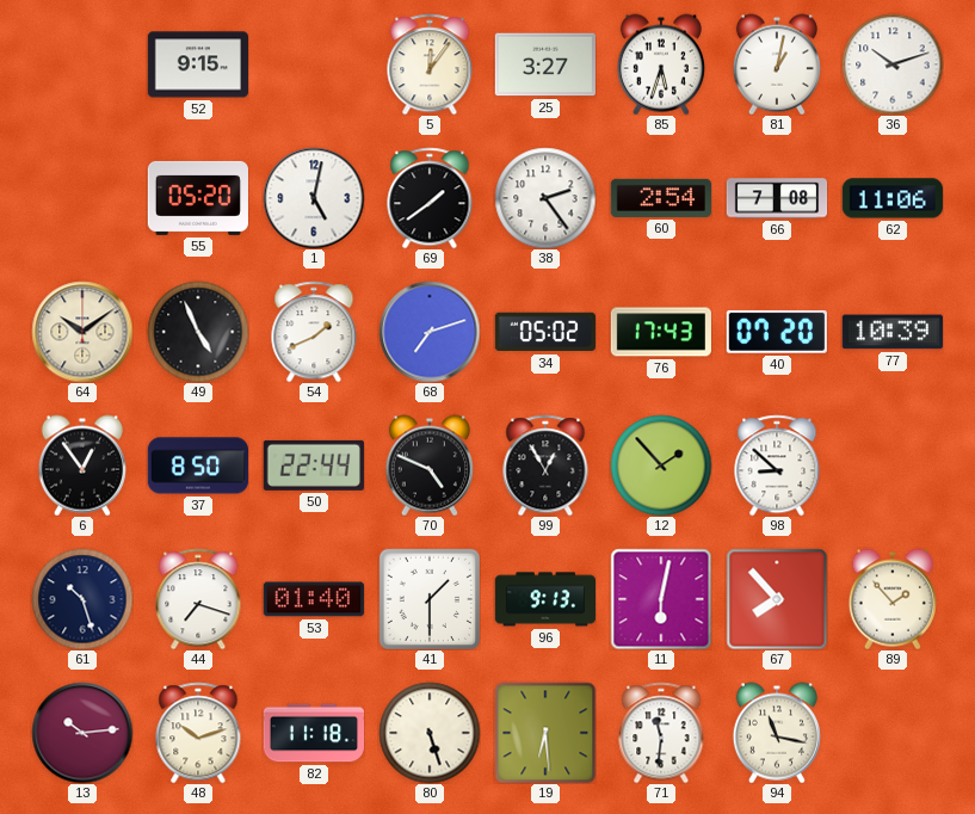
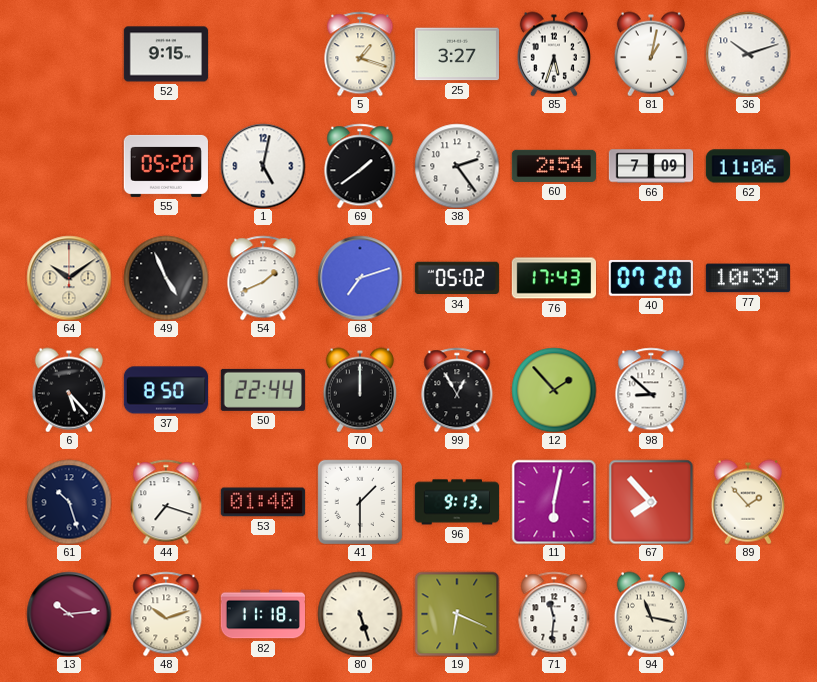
5: 12:06 -> 1:18 (360, 54)
66: 7:08 -> 7:09 (651, 166)
6: 12:54 -> 5:23 (69, 390)
70: 4:49 -> 12:00 (360, 390)
19: 6:29 -> 6:19 (457, 614)
